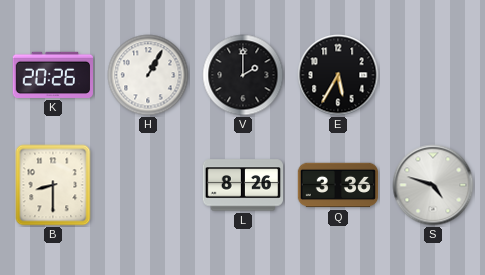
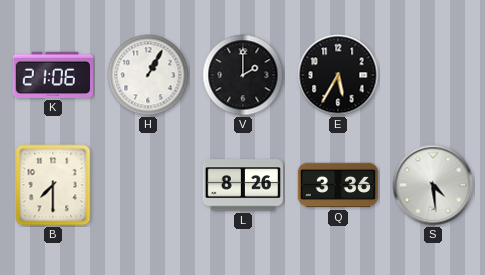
K: 20:26 -> 21:06 (52, 75)
B: 8:30 -> 7:30 (53, 185)
S: 4:48 -> 4:29 (433, 185)
